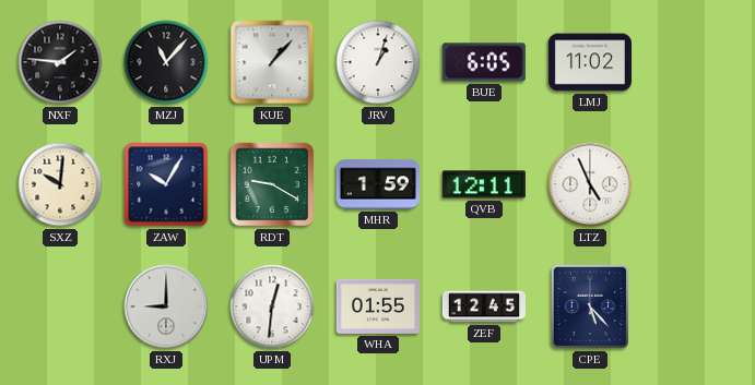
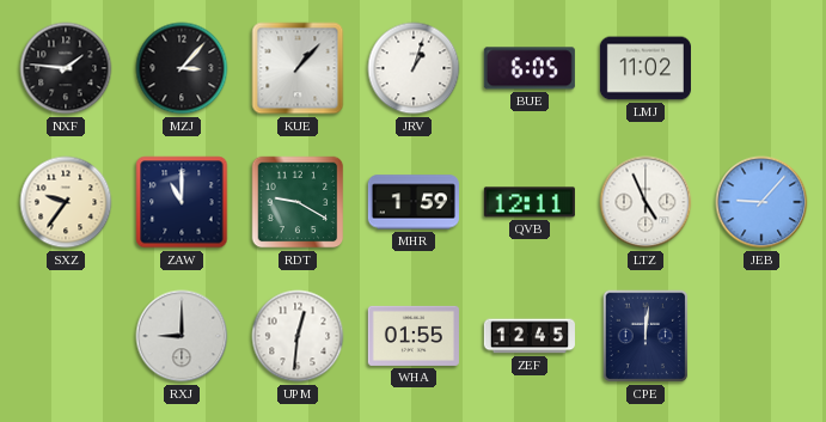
MZJ: 11:07 -> 3:07 (182, 68)
SXZ: 10:01 -> 9:36 (66, 202)
ZAW: 10:05 -> 11:00 (182, 202)
JEB: none -> 9:07 (761, 202)
CPE: 5:23 -> 12:01 (645, 336)
